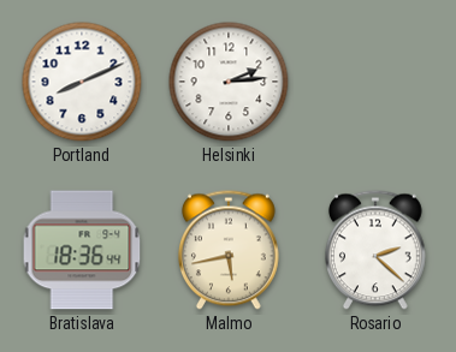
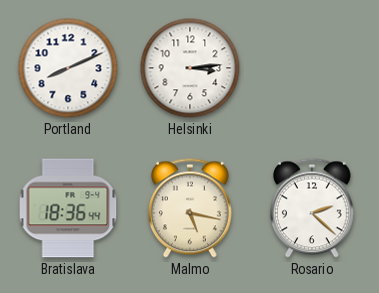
Helsinki: 2:14 -> 3:14 (190, 68)
Malmo: 5:43 -> 5:17 (190, 208)
